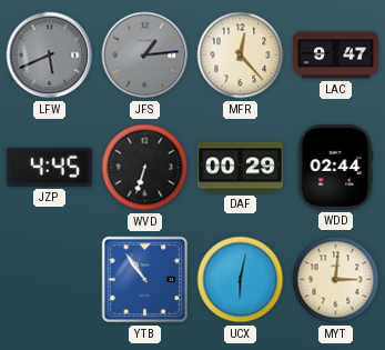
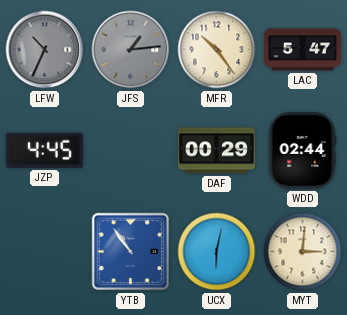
LFW: 5:41 -> 10:34 (45, 50)
MFR: 12:23 -> 10:24 (217, 50)
LAC: 9:47 -> 5:47 (302, 50)
WVD: 6:33 -> none (145, 168)
